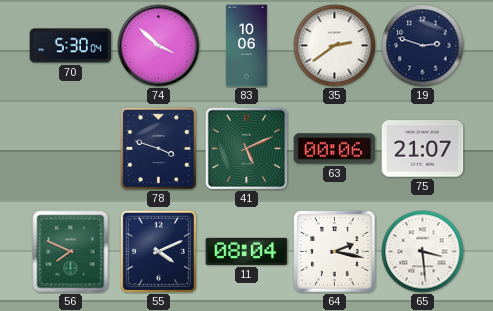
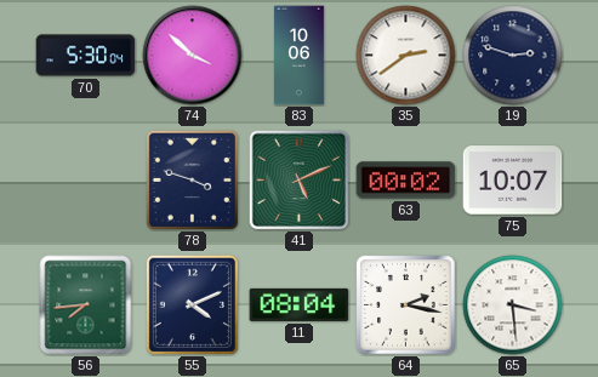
63: 00:06 -> 00:02 (406, 181)
75: 21:07 -> 10:07 (513, 181)
56: 7:49 -> 7:44 (86, 305)
